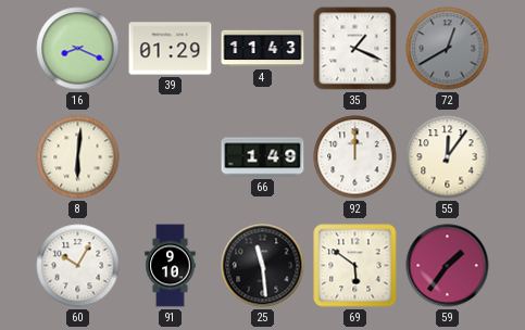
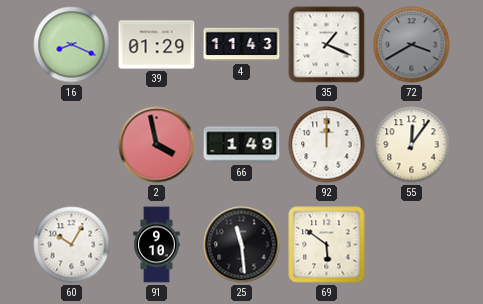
72: 12:40 -> 3:40 (412, 45)
8: 6:01 -> none (78, 157)
2: none -> 3:58 (157, 145)
59: 1:36 -> none (448, 266)
